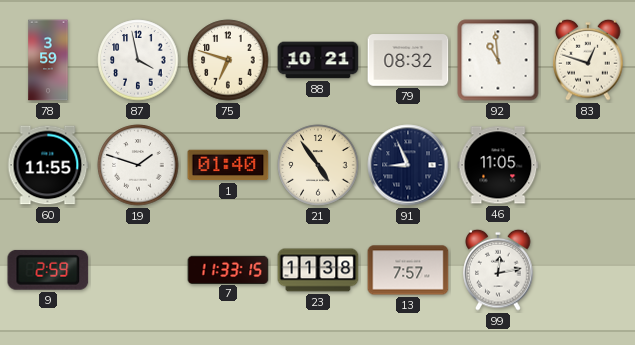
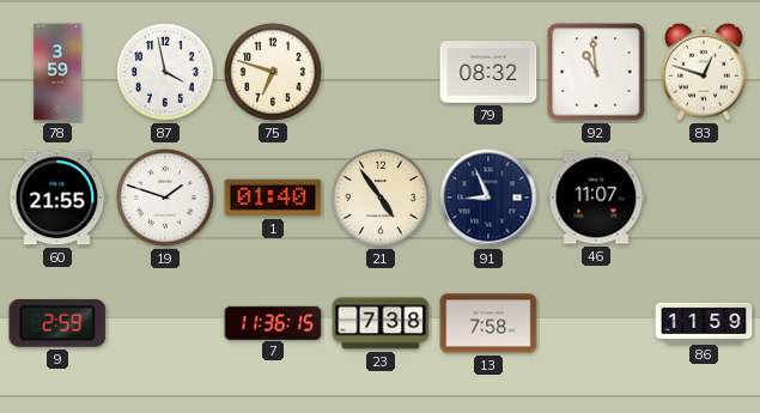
88: 10:21 -> none (318, 60)
60: 11:55 -> 21:55 (57, 198)
46: 11:05 -> 11:07 (596, 198)
7: 11:33 -> 11:36 (273, 322)
23: 11:38 -> 7:38 (381, 323)
13: 7:57 -> 7:58 (488, 323)
99: 12:13 -> none (498, 270)
86: none -> 11:59 (704, 322)
